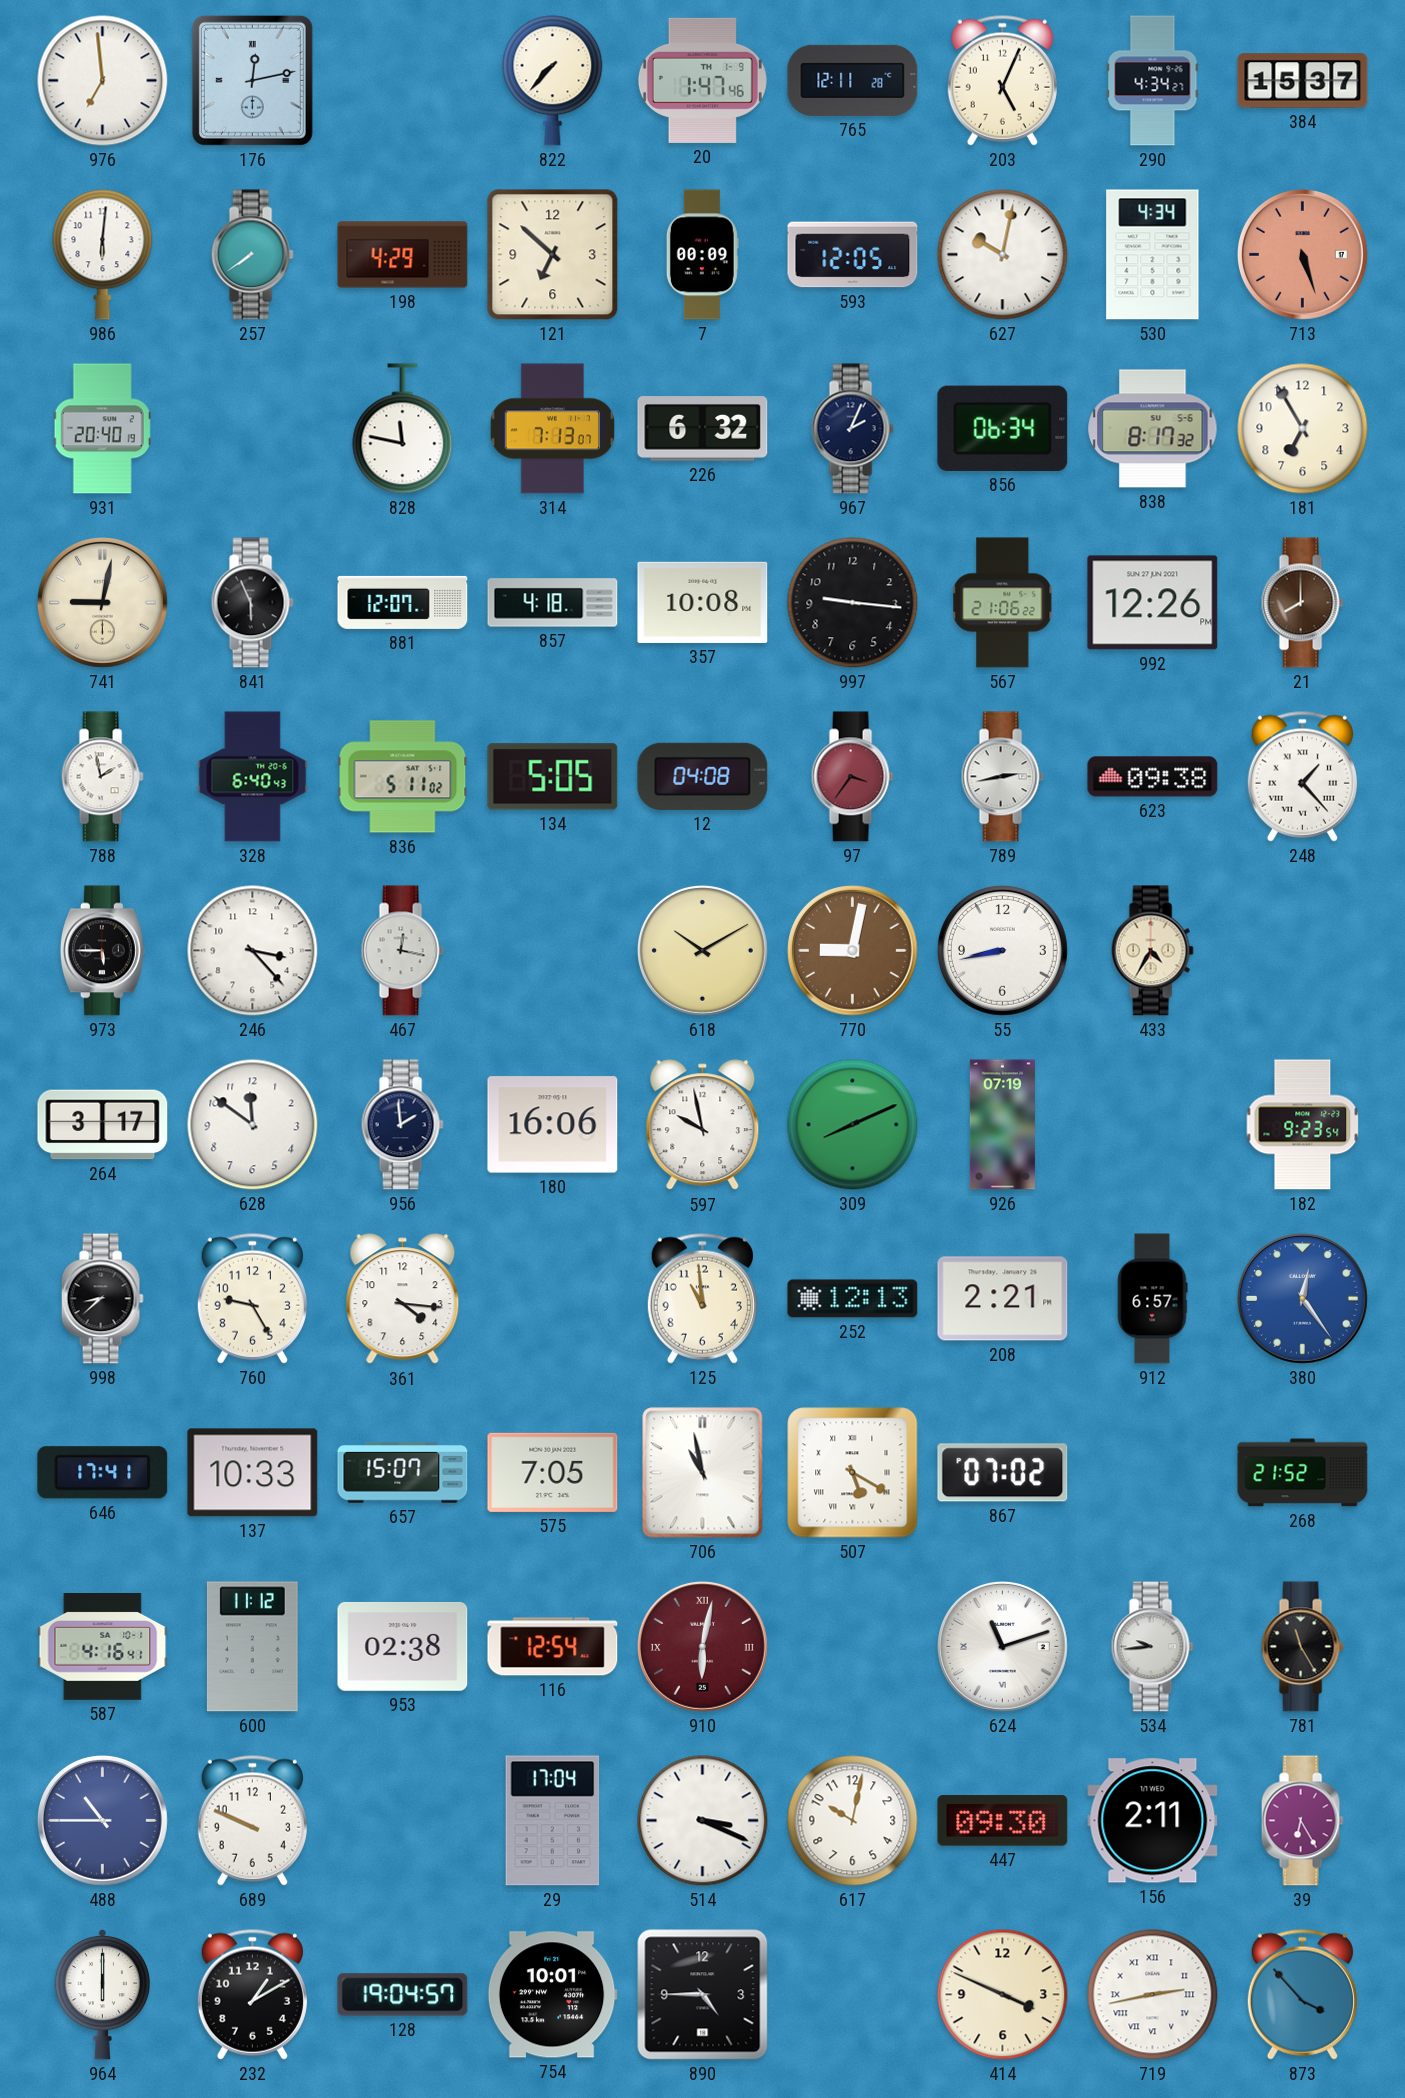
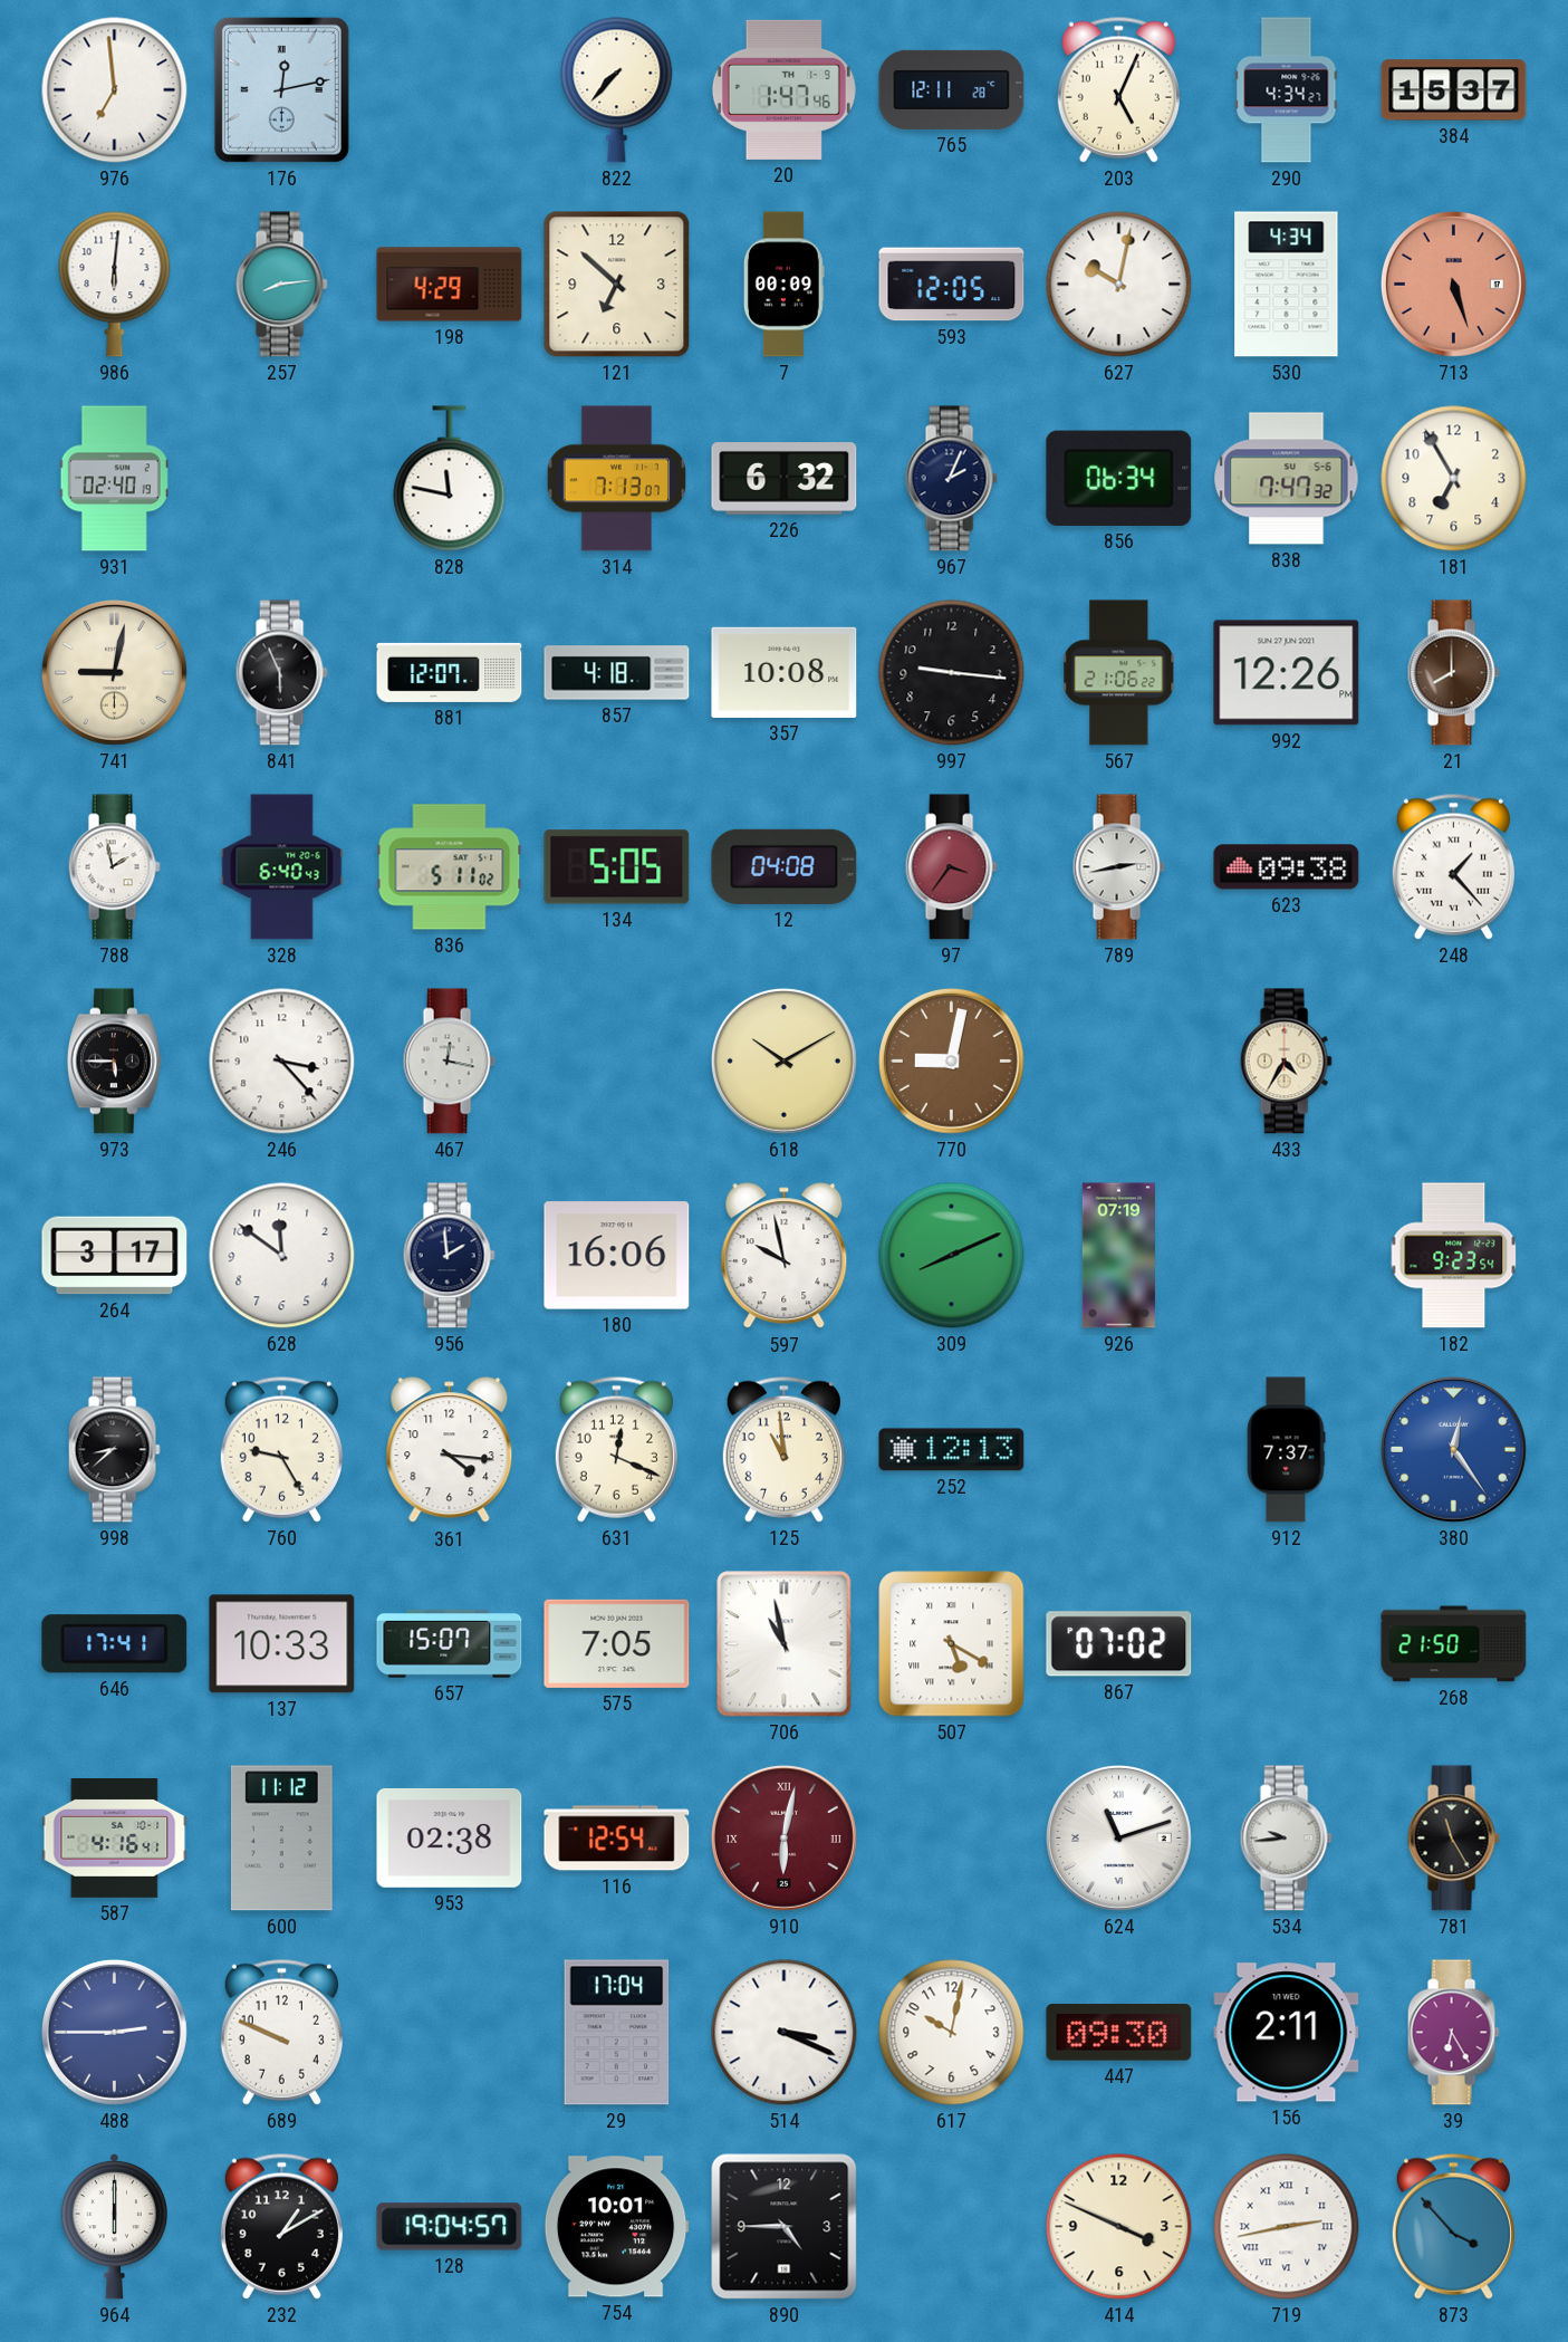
257: 7:39 -> 8:14 (281, 285)
931: 20:40 -> 02:40 (114, 479)
838: 8:17 -> 7:47 (1287, 479)
55: 8:43 -> none (1002, 950)
631: none -> 12:19 (616, 1449)
208: 2:21 -> none (1003, 1299)
912: 6:57 -> 7:37 (1286, 1450)
268: 21:52 -> 21:50 (1454, 1644)
488: 10:45 -> 2:45 (114, 2032)
